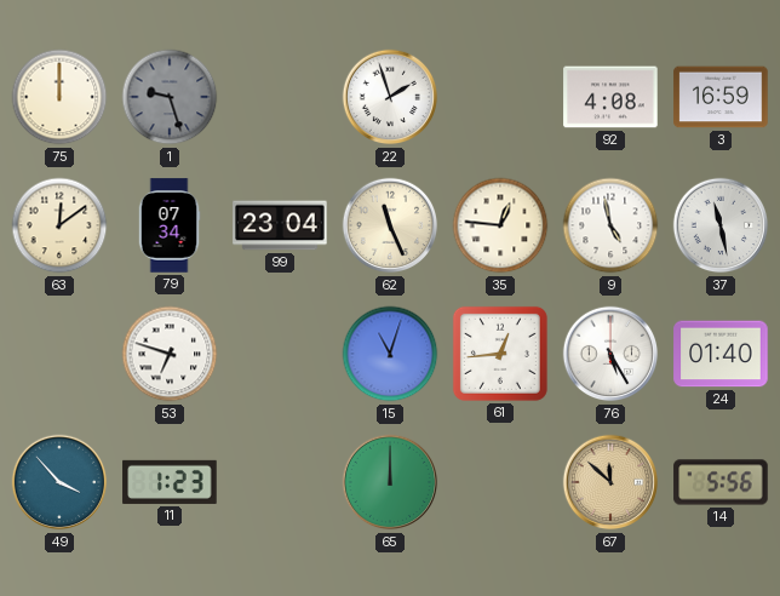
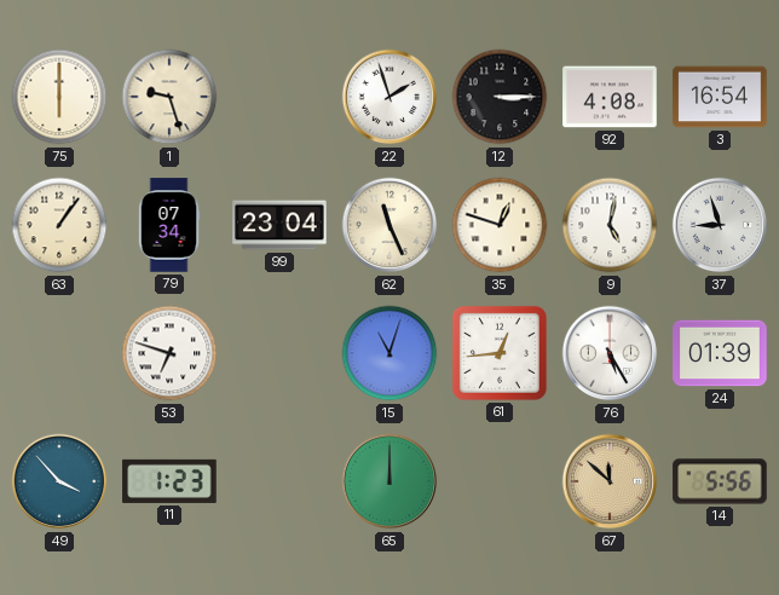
75: 12:00 -> 6:00 (59, 97)
1 dial: grey -> cream (169, 97)
12: none -> 3:15 (500, 97)
3: 16:59 -> 16:54 (720, 97)
63: 12:09 -> 1:06 (59, 225)
35: 12:46 -> 12:48 (500, 225)
9: 4:58 -> 5:02 (610, 225)
37: 11:28 -> 8:57 (720, 225)
24: 01:40 -> 01:39 (720, 353)
